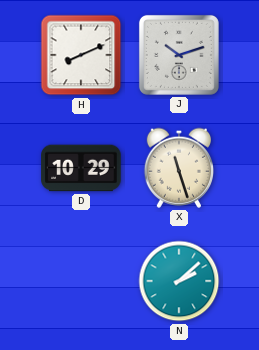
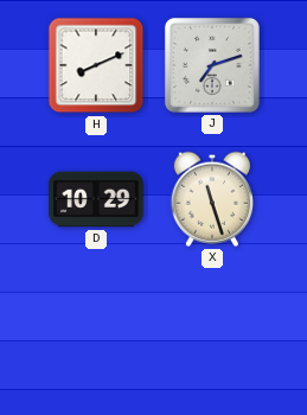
J: 10:12 -> 7:12 (212, 65)
N: 2:08 -> none (179, 281)
